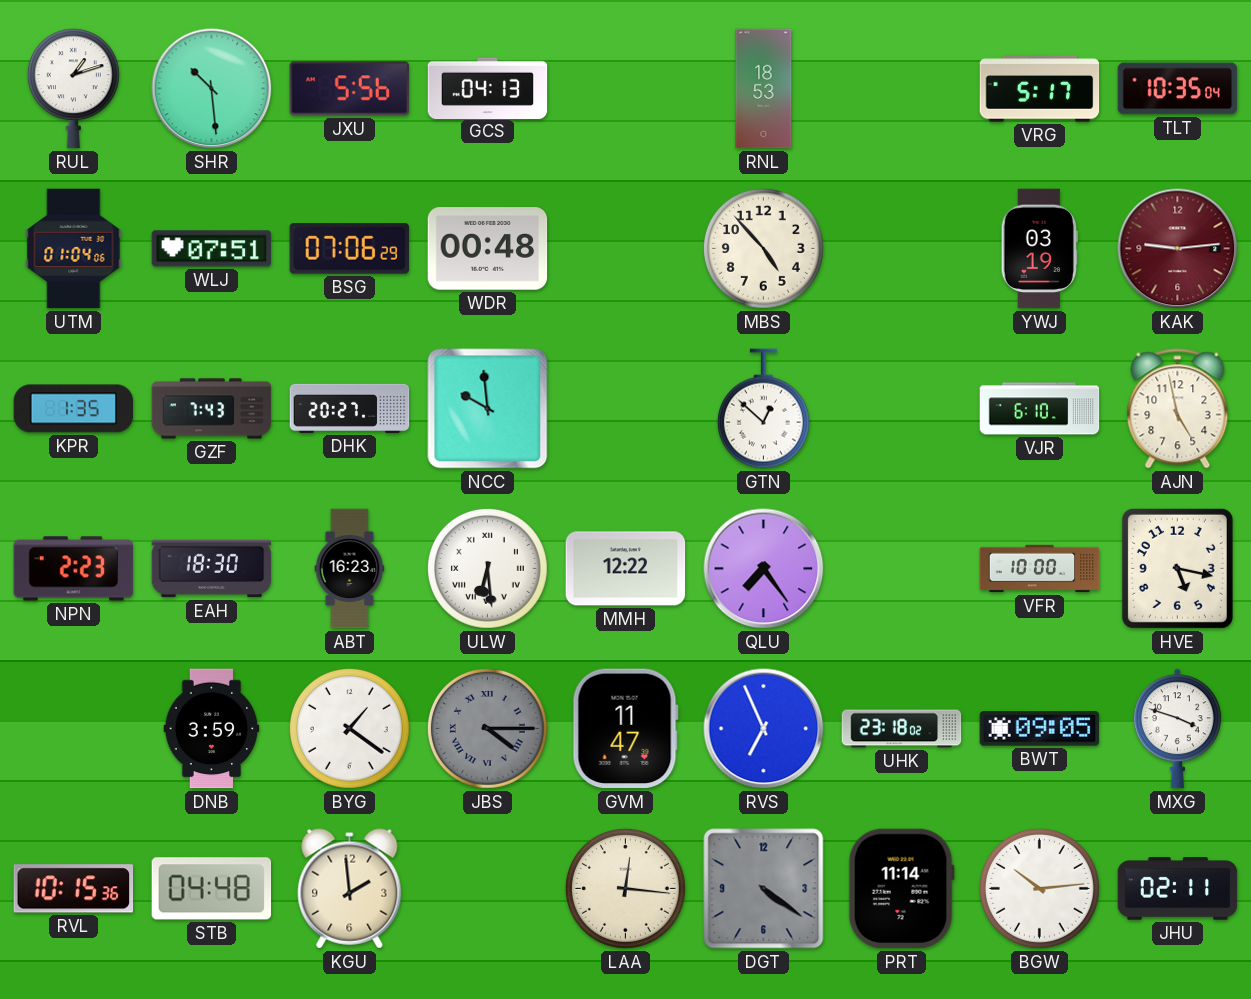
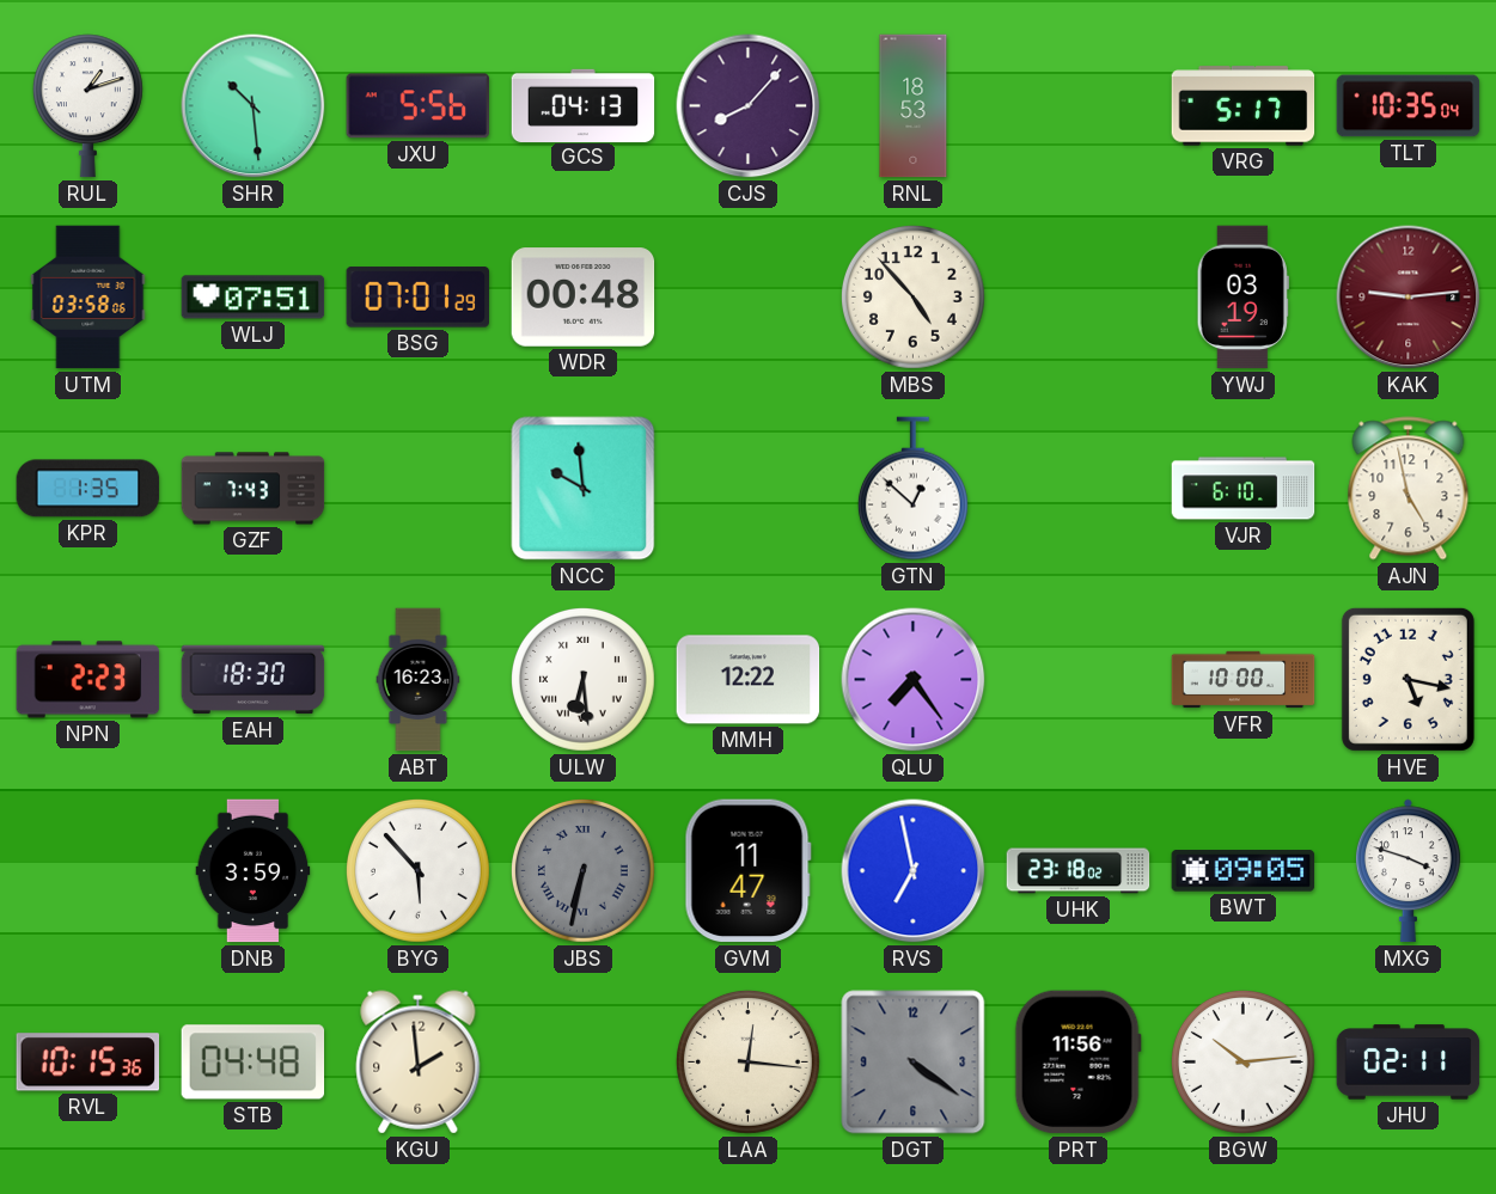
CJS: none -> 8:07 (749, 106)
UTM: 01:04 -> 03:58 (88, 298)
BSG: 07:06 -> 07:01 (417, 298)
DHK: 20:27 -> none (350, 408)
BYG: 1:21 -> 5:53 (417, 870)
JBS: 4:15 -> 6:32 (582, 870)
RVS: 6:56 -> 6:58 (914, 871)
PRT: 11:14 -> 11:56 (1077, 1063)
